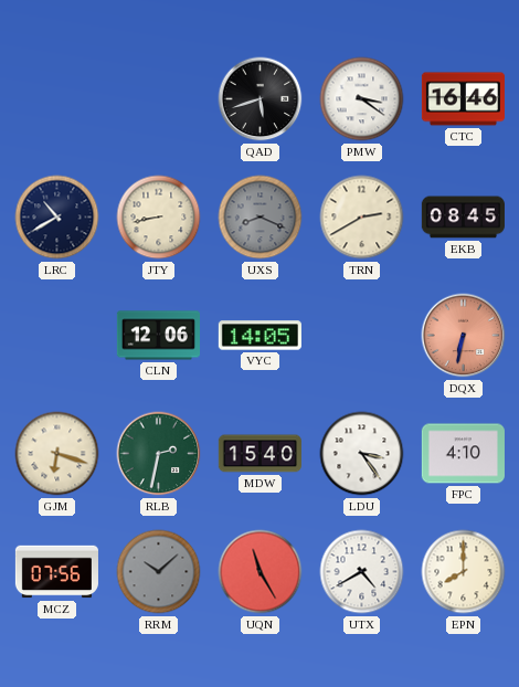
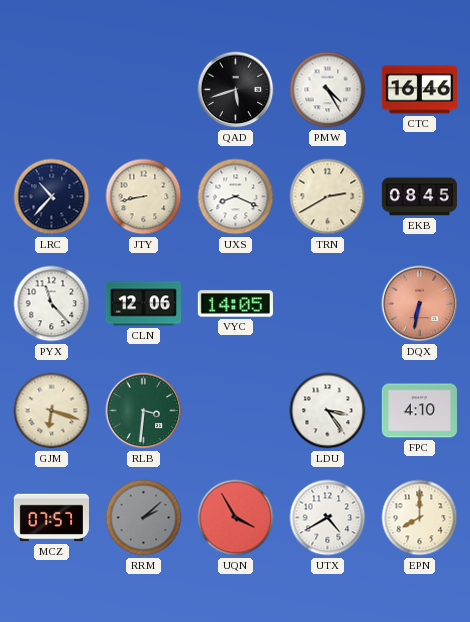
PMW: 3:21 -> 4:25 (328, 90)
LRC: 10:40 -> 10:37 (52, 197)
UXS dial: grey -> white (236, 197)
PYX: none -> 11:23 (52, 304)
RLB: 2:32 -> 3:31 (144, 411)
MDW: 15:40 -> none (259, 454)
MCZ: 07:56 -> 07:57 (51, 518)
RRM: 10:08 -> 2:08 (144, 518)
UQN: 11:25 -> 3:55 (236, 518)
